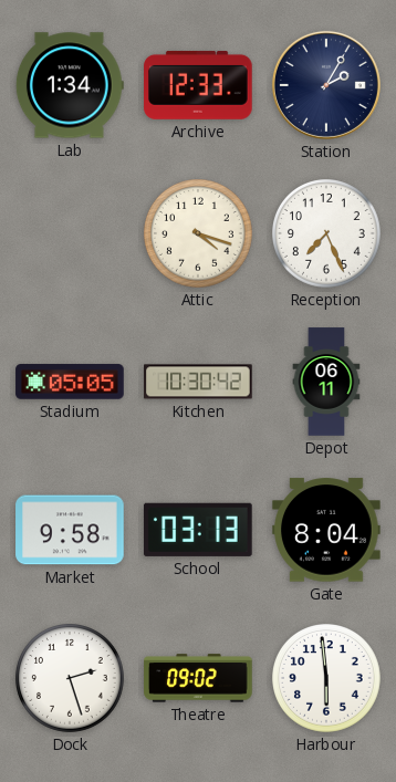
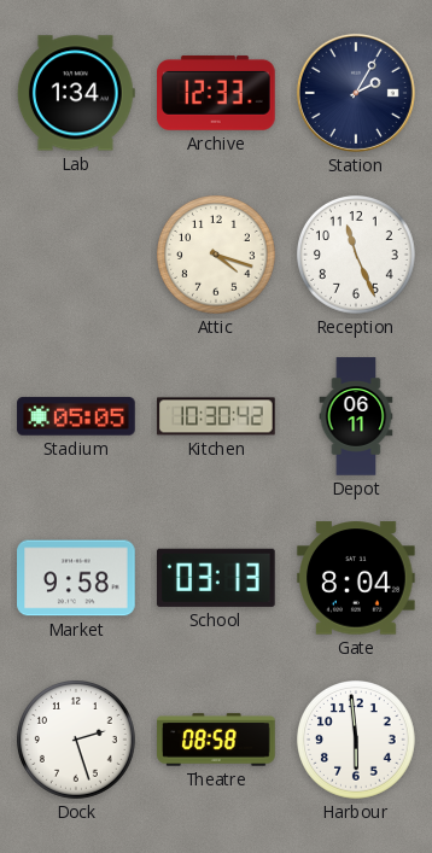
Reception: 7:26 -> 11:26 (357, 256)
Theatre: 09:02 -> 08:58 (216, 740)
